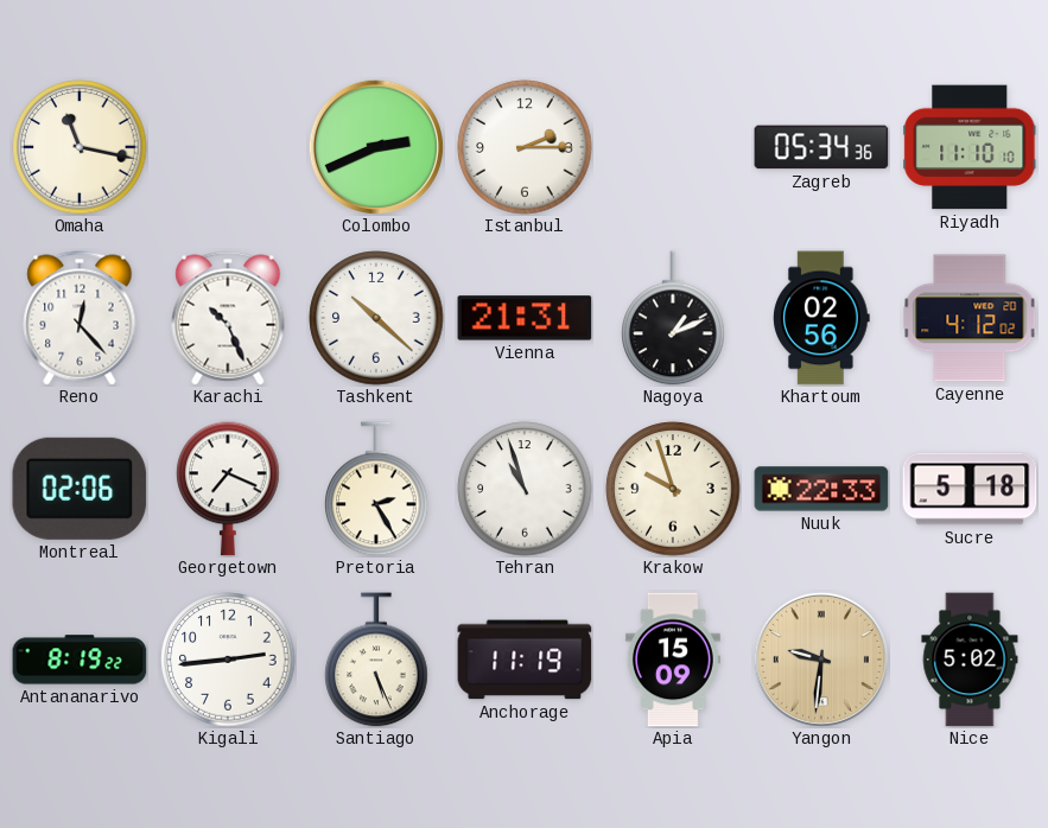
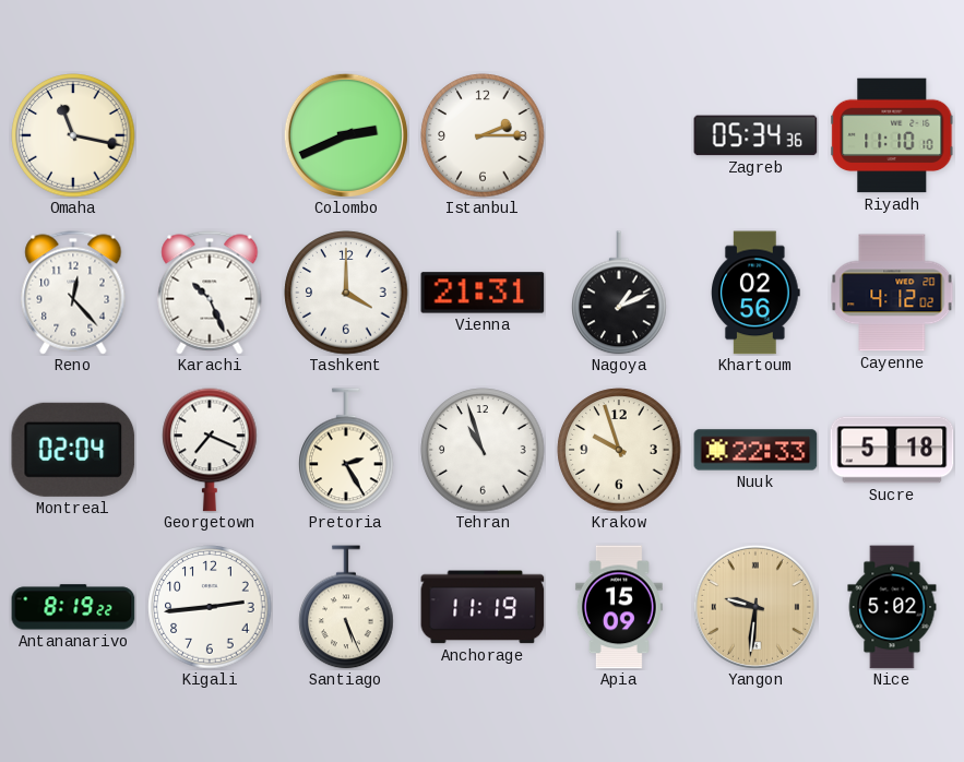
Tashkent: 10:22 -> 4:00 (346, 293)
Montreal: 02:06 -> 02:04 (73, 450)
